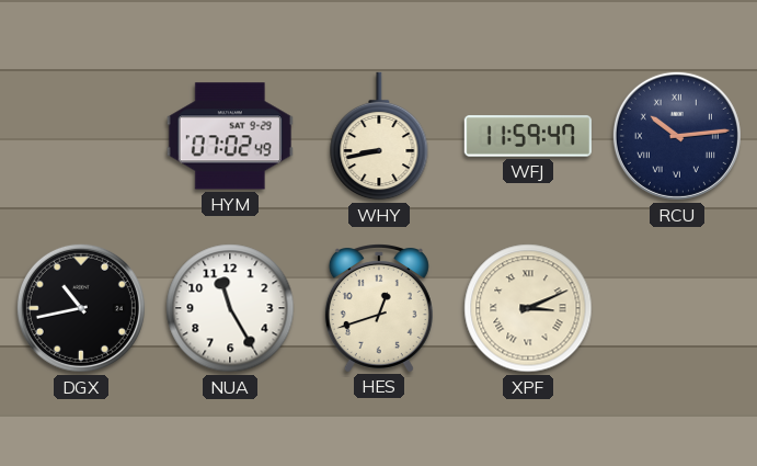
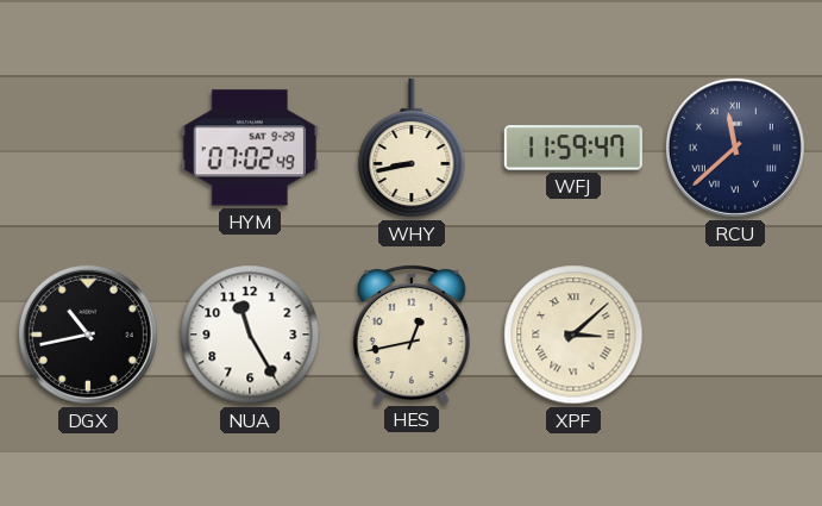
RCU: 10:14 -> 11:38 (735, 148)
HES: 12:42 -> 12:43 (412, 335)
XPF: 3:11 -> 3:08 (573, 335)
